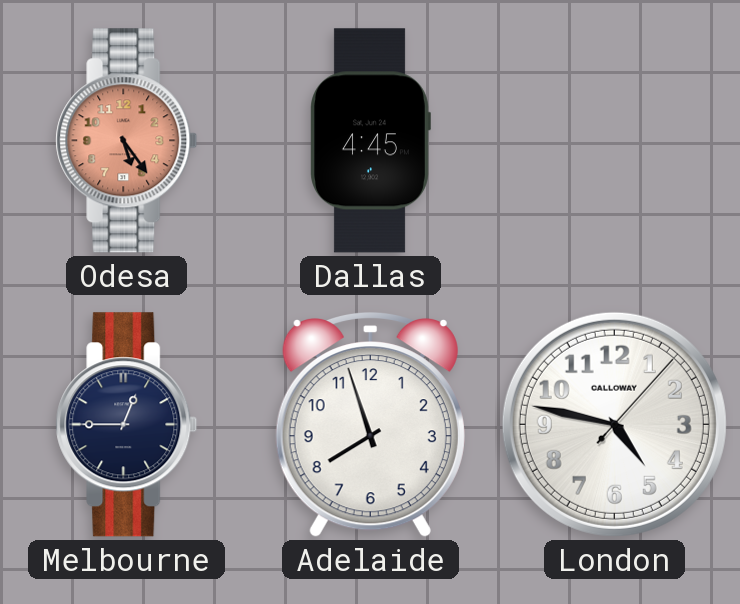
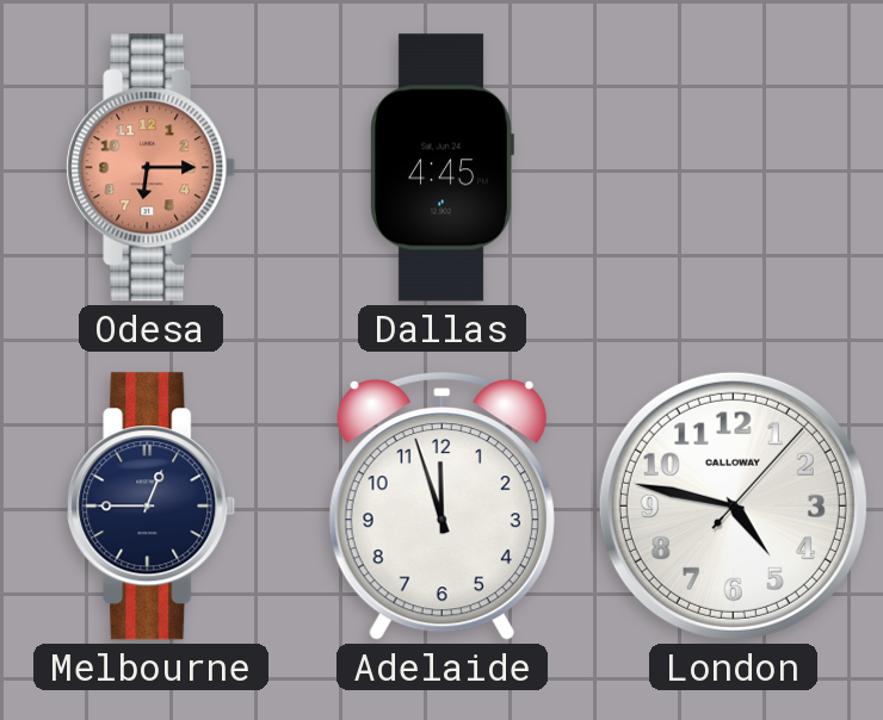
Odesa: 5:24 -> 6:15 (152, 168)
Adelaide: 7:57 -> 11:57 (441, 507)
